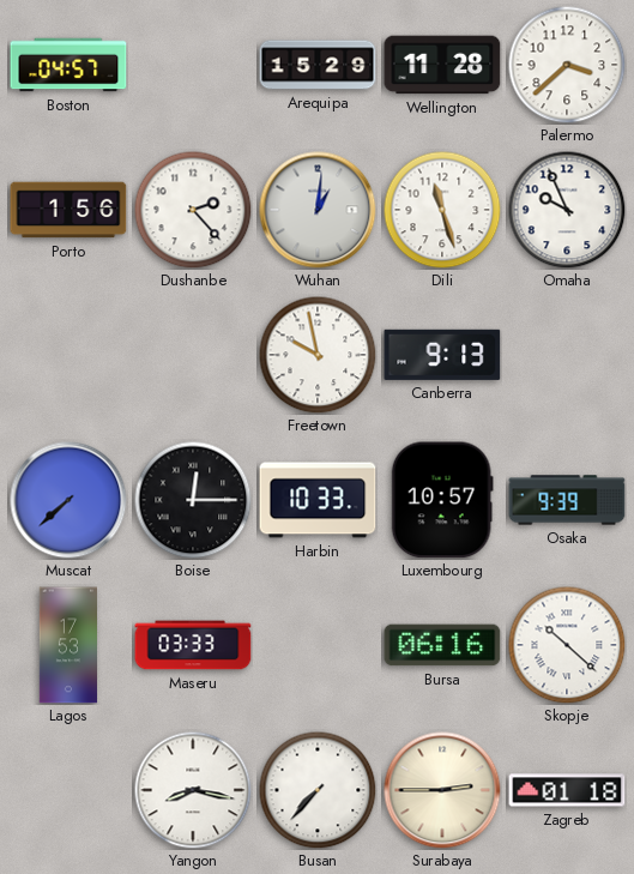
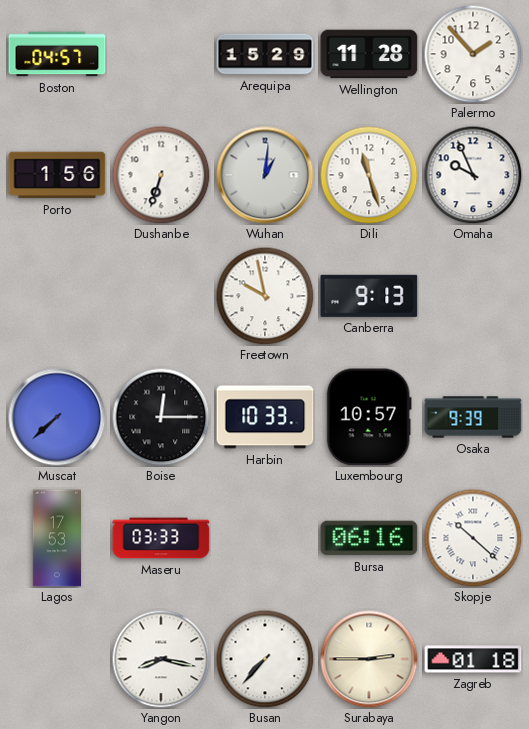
Palermo: 3:38 -> 1:53 (473, 54)
Dushanbe: 2:23 -> 6:33 (161, 175)
